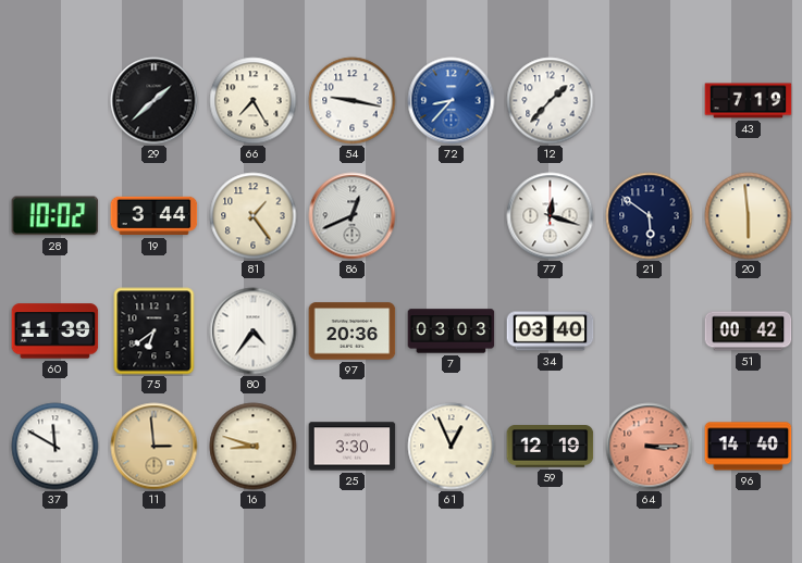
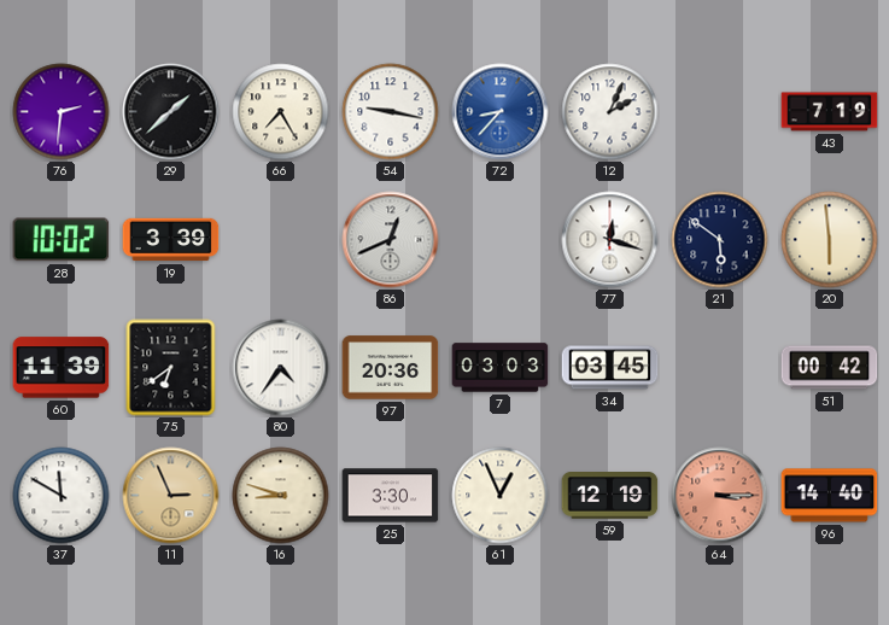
76: none -> 2:31 (62, 112)
12: 1:37 -> 2:04 (610, 112)
19: 3:44 -> 3:39 (171, 240)
81: 1:24 -> none (254, 216)
34: 03:40 -> 03:45 (610, 368)
11: 2:59 -> 2:56 (171, 496)
